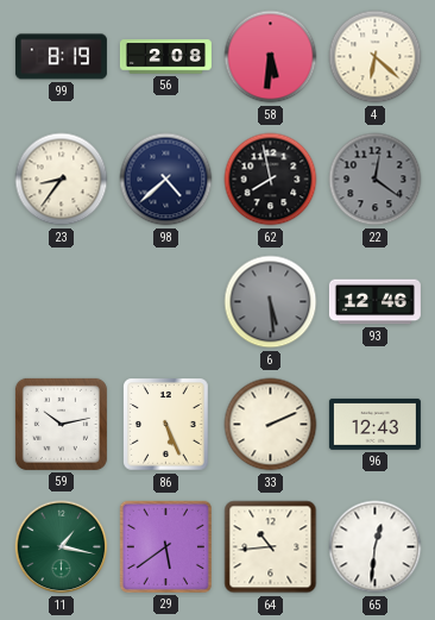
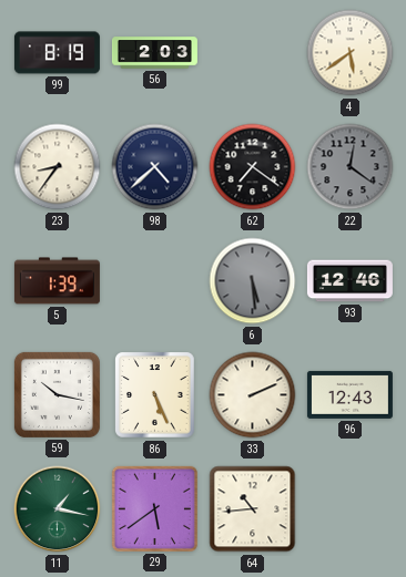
56: 2:08 -> 2:03 (154, 53)
58: 5:31 -> none (271, 57)
4: 6:22 -> 5:39 (351, 53)
62: 7:58 -> 7:21 (253, 167)
5: none -> 1:39 (57, 281)
59: 10:13 -> 10:17 (57, 394)
65: 12:31 -> none (376, 547)
